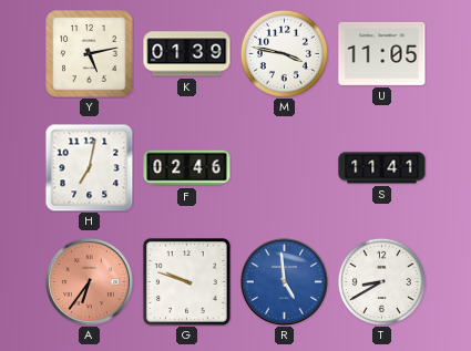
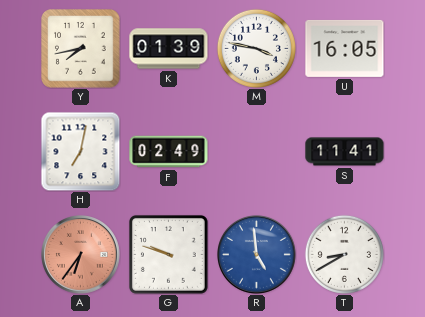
Y: 5:13 -> 7:43 (81, 49)
U: 11:05 -> 16:05 (345, 48)
F: 02:46 -> 02:49 (169, 152)
